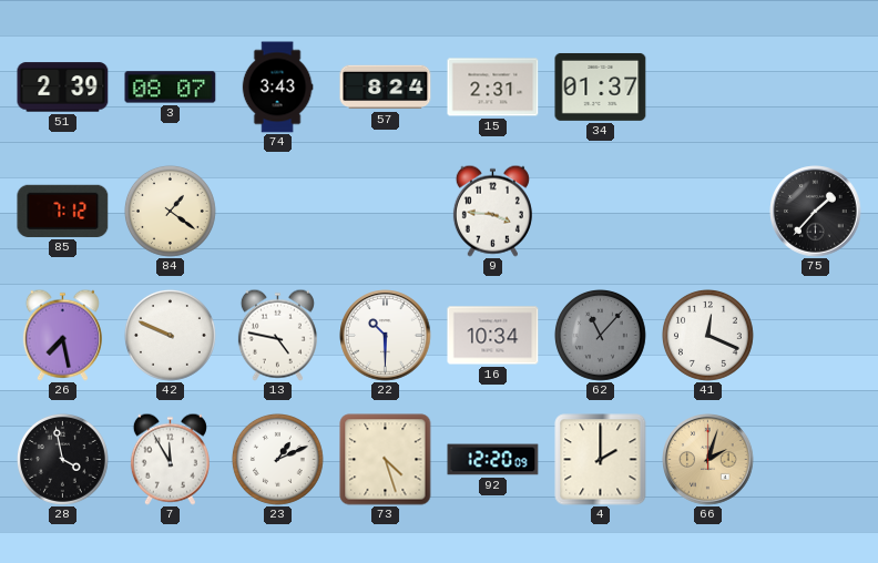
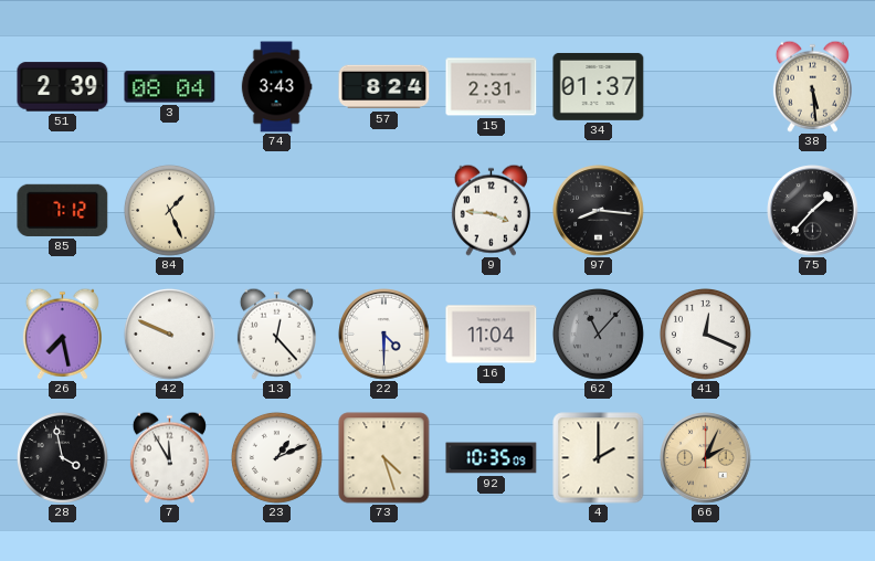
3: 08:07 -> 08:04 (170, 87)
38: none -> 5:29 (812, 86)
84: 1:21 -> 1:26 (169, 210)
97: none -> 8:16 (599, 211)
13: 4:47 -> 12:23 (276, 334)
22: 10:30 -> 4:30 (384, 335)
16: 10:34 -> 11:04 (492, 335)
92: 12:20 -> 10:35 (492, 458)
66: 2:03 -> 2:04 (706, 458)
